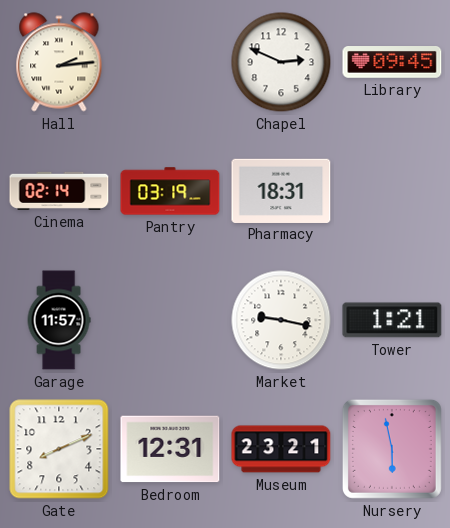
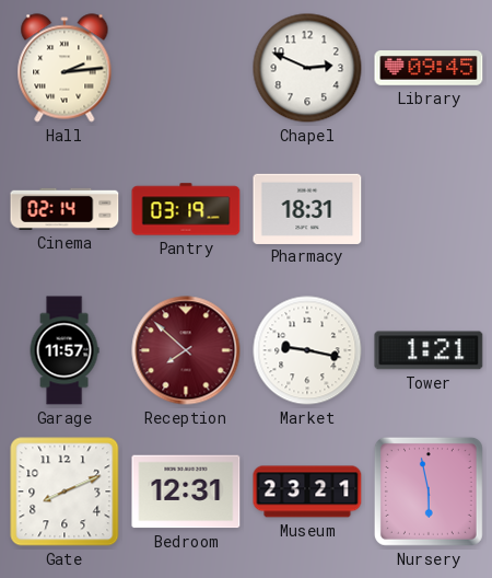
Reception: none -> 7:52 (186, 350)
